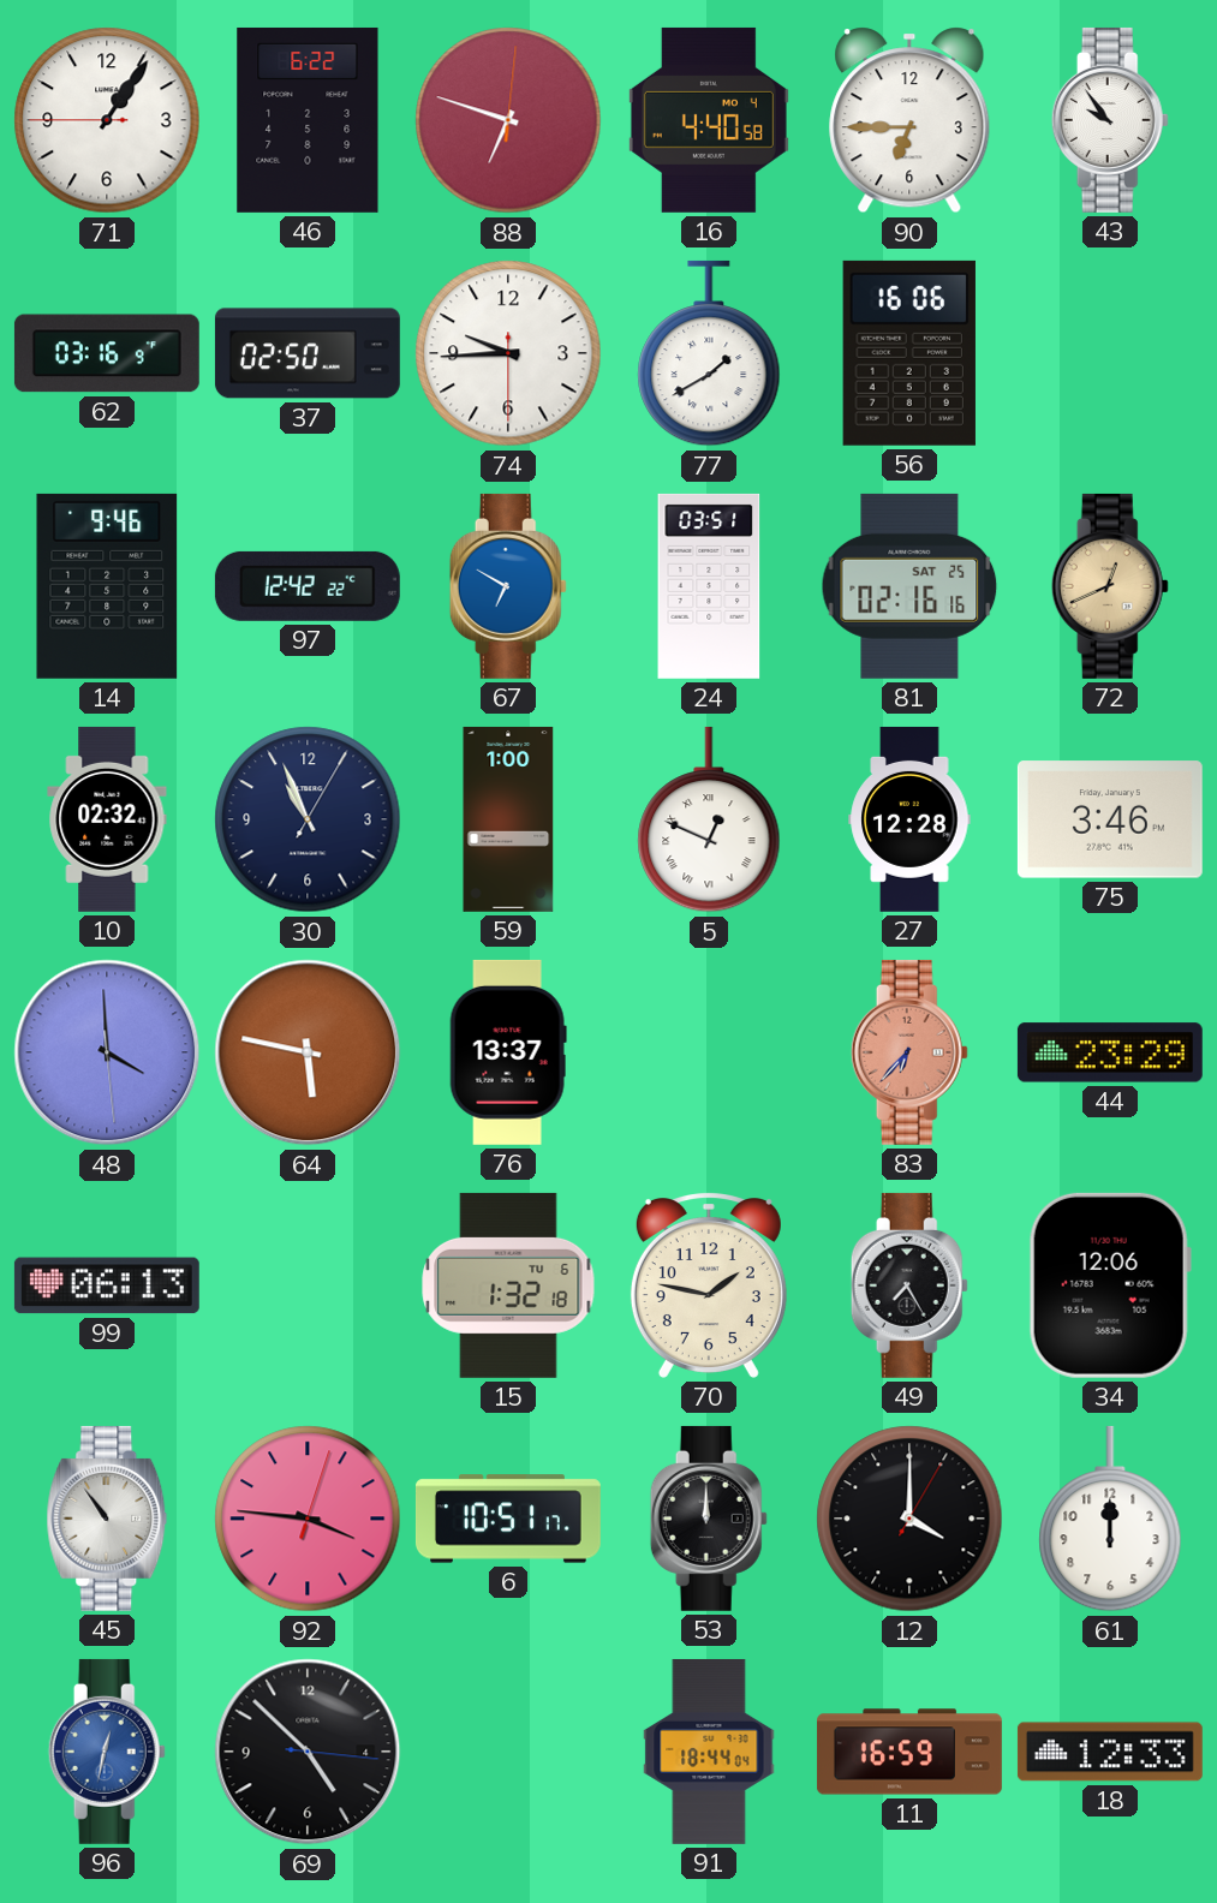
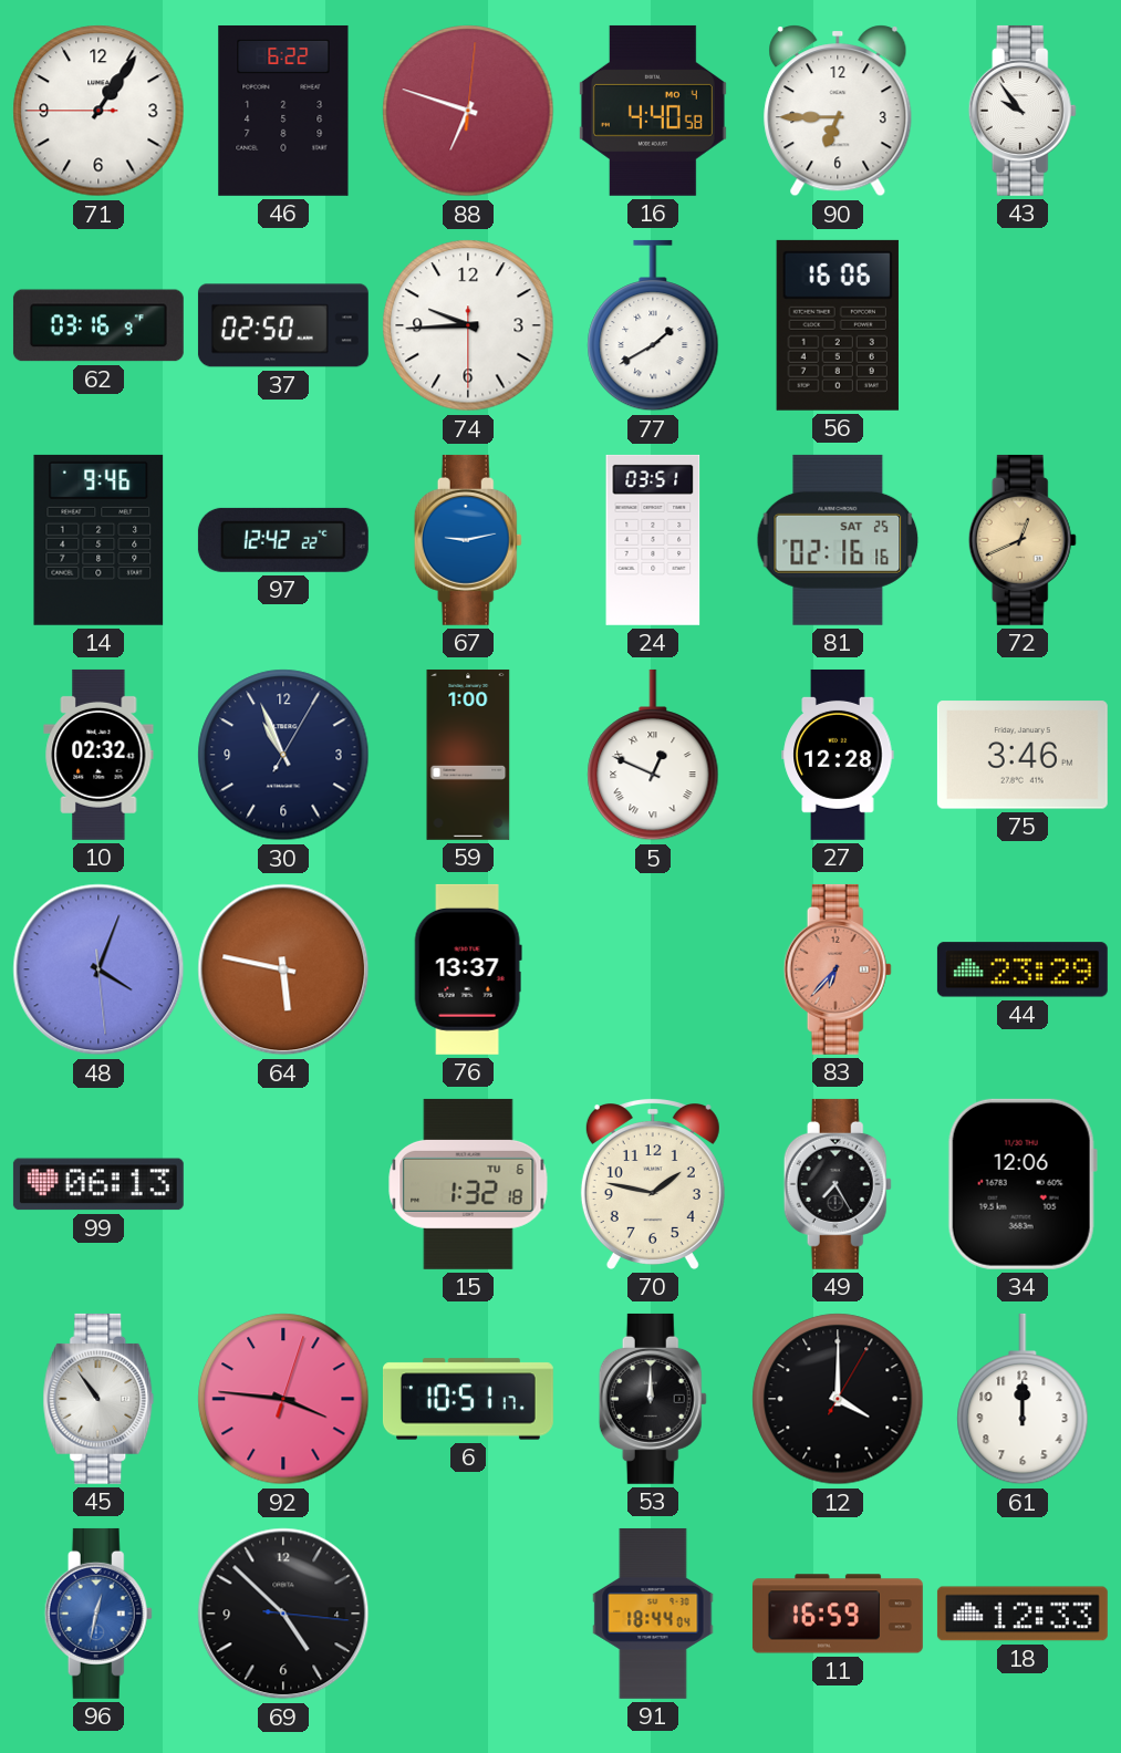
67: 6:50 -> 9:13 (468, 540)
48: 3:59 -> 4:03 (98, 969)
